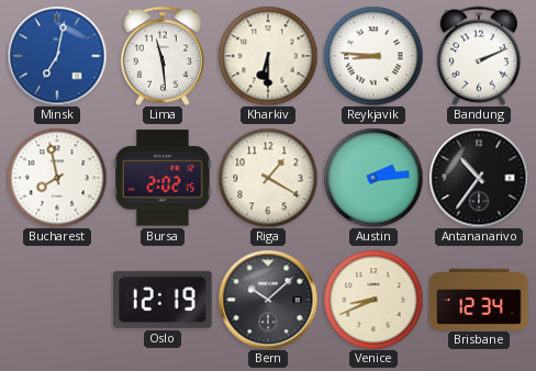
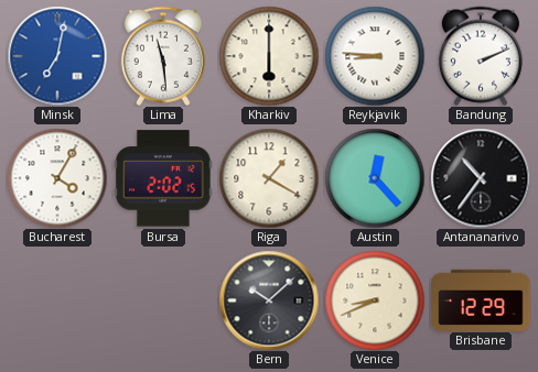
Kharkiv: 6:30 -> 6:00 (269, 56)
Bucharest: 7:58 -> 4:05 (57, 178)
Austin: 2:14 -> 12:23 (375, 178)
Oslo: 12:19 -> none (164, 300)
Brisbane: 12:34 -> 12:29 (481, 299)
